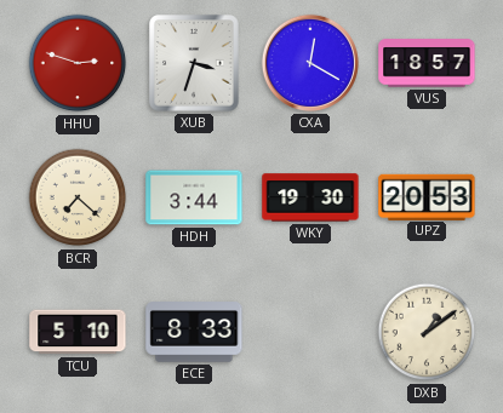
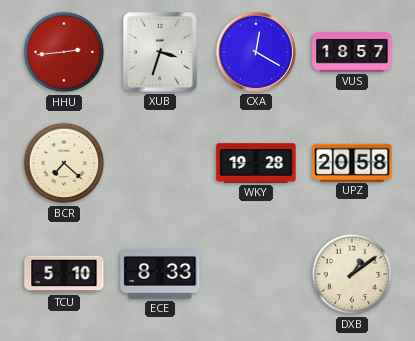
HHU: 2:48 -> 2:44 (64, 52)
HDH: 3:44 -> none (194, 197)
WKY: 19:30 -> 19:28 (256, 163)
UPZ: 20:53 -> 20:58 (352, 162)
